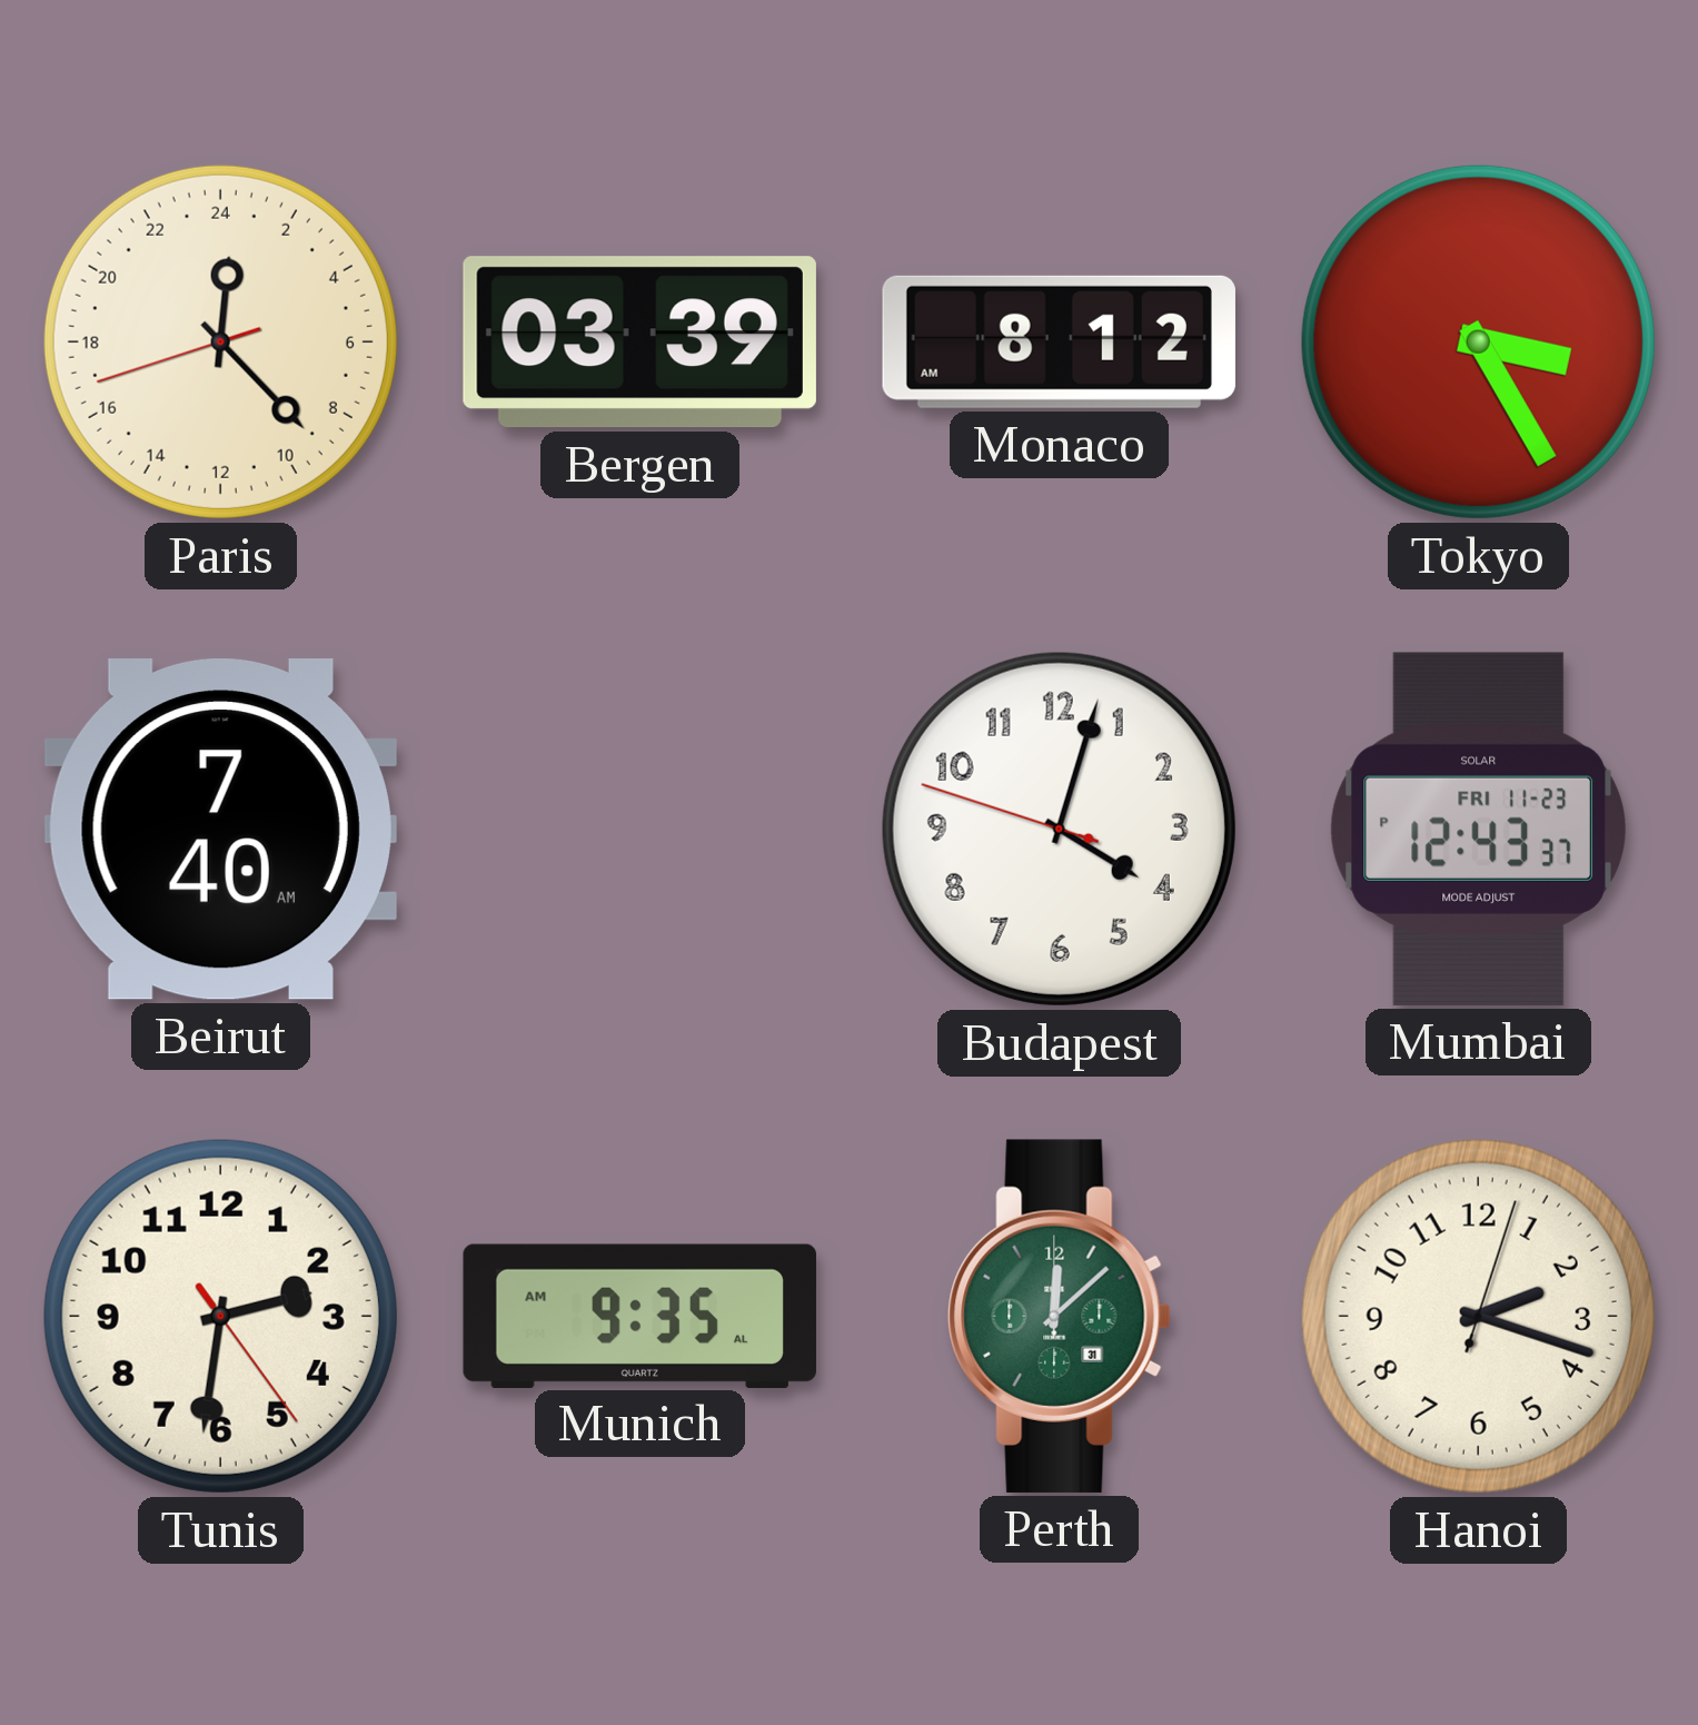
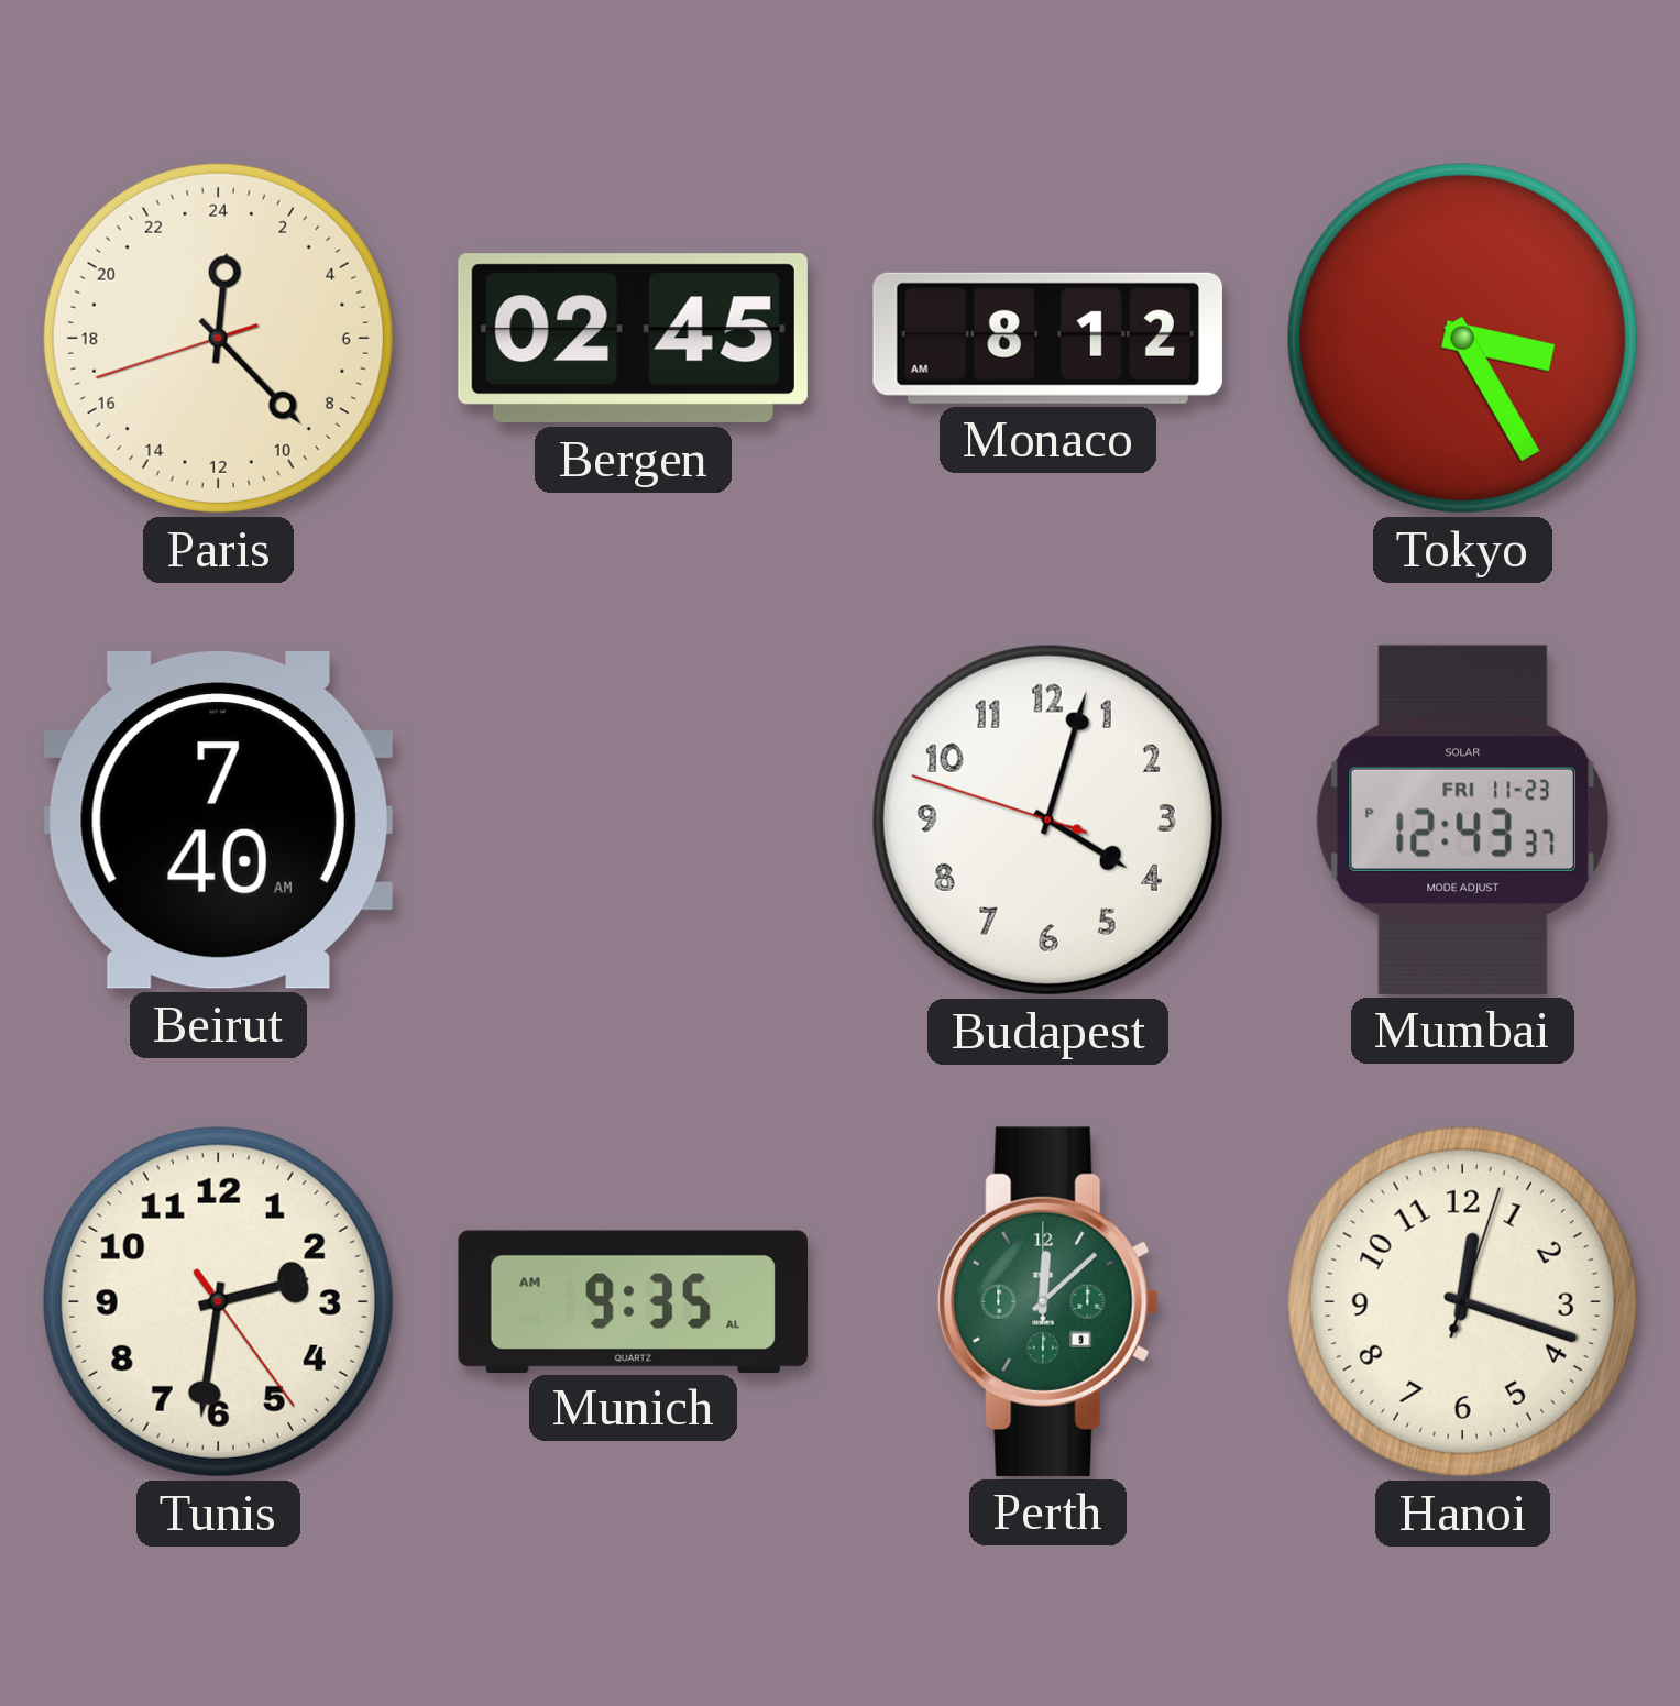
Bergen: 03:39 -> 02:45 (633, 339)
Perth date: 31 -> 9 (1048, 1301)
Hanoi: 2:18 -> 12:18 (1462, 1301)
